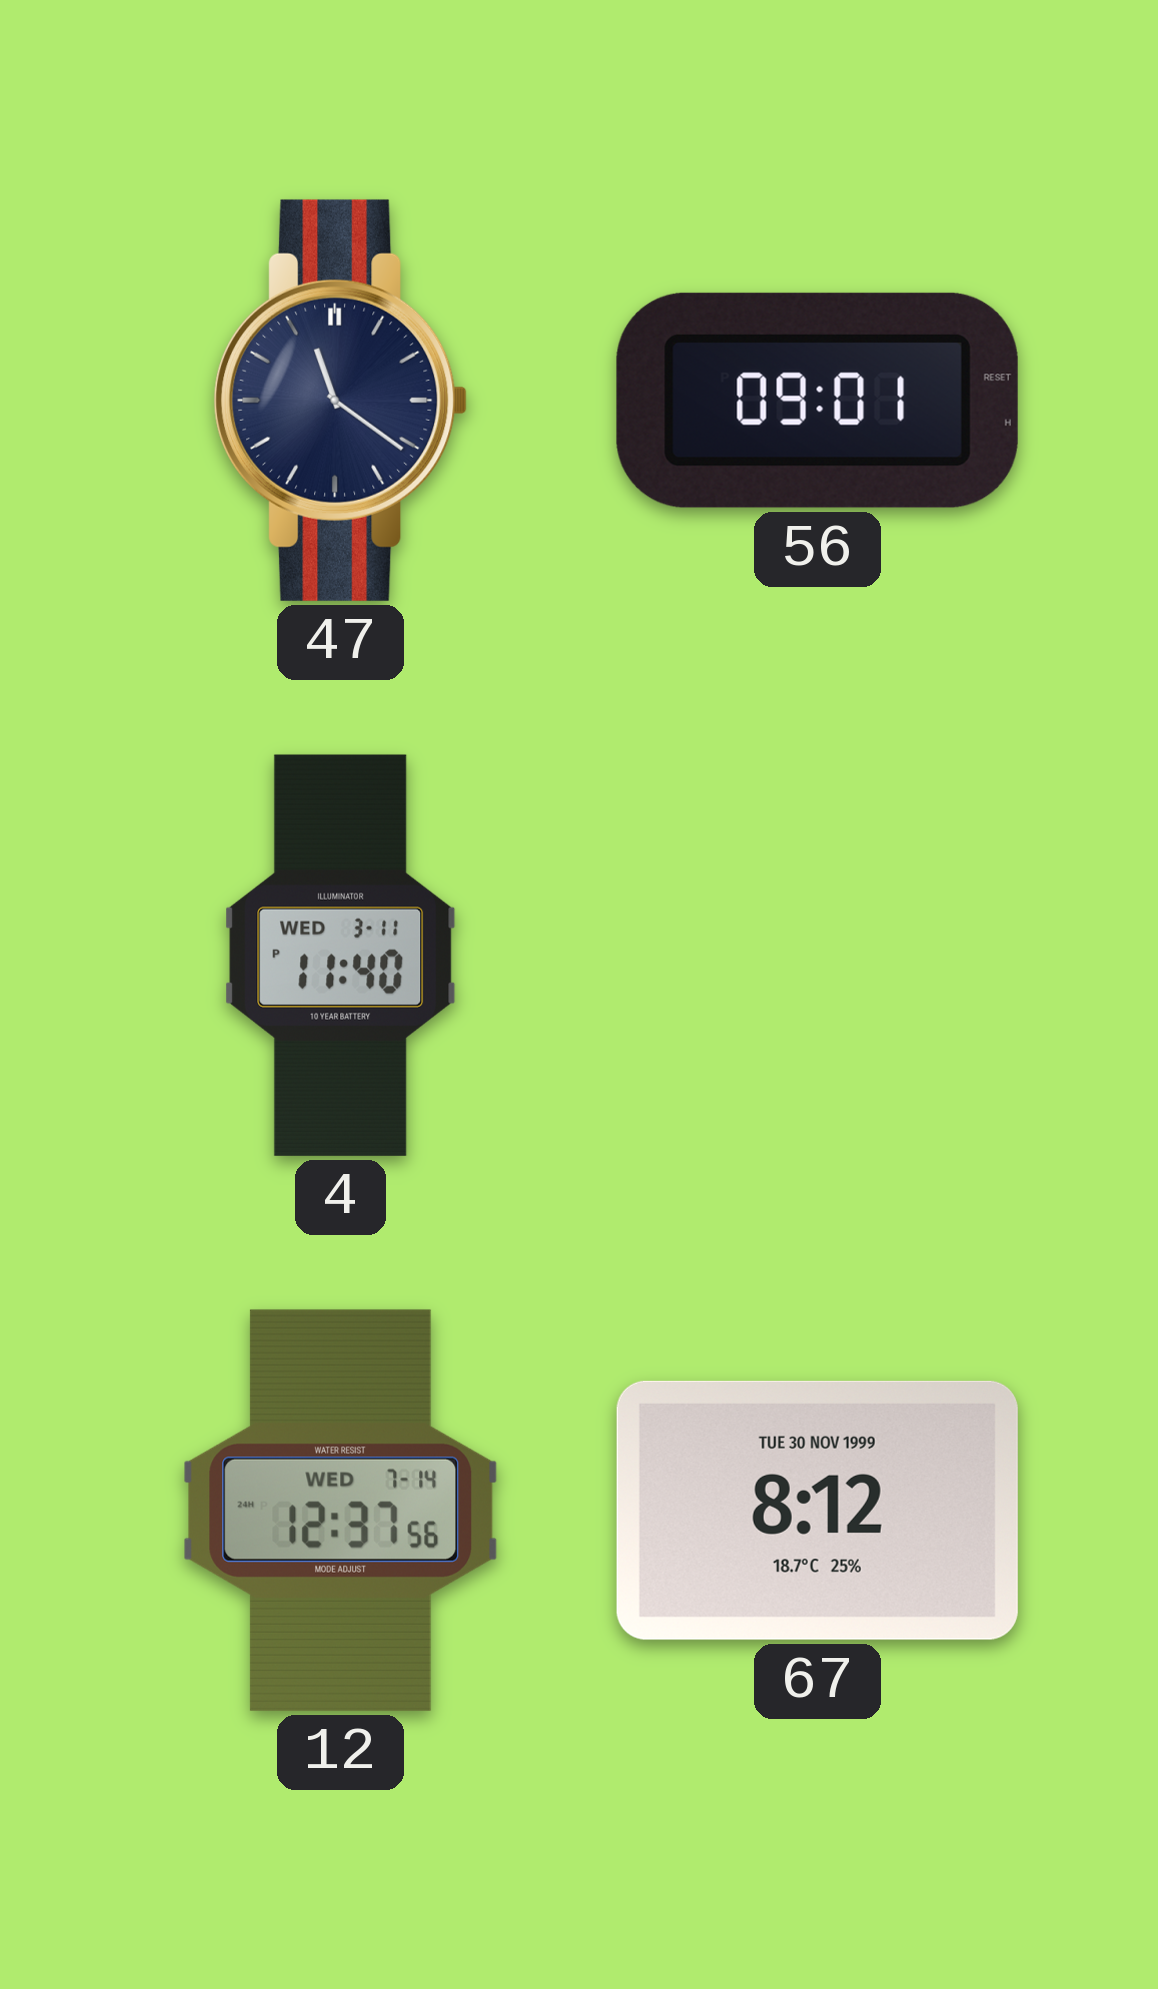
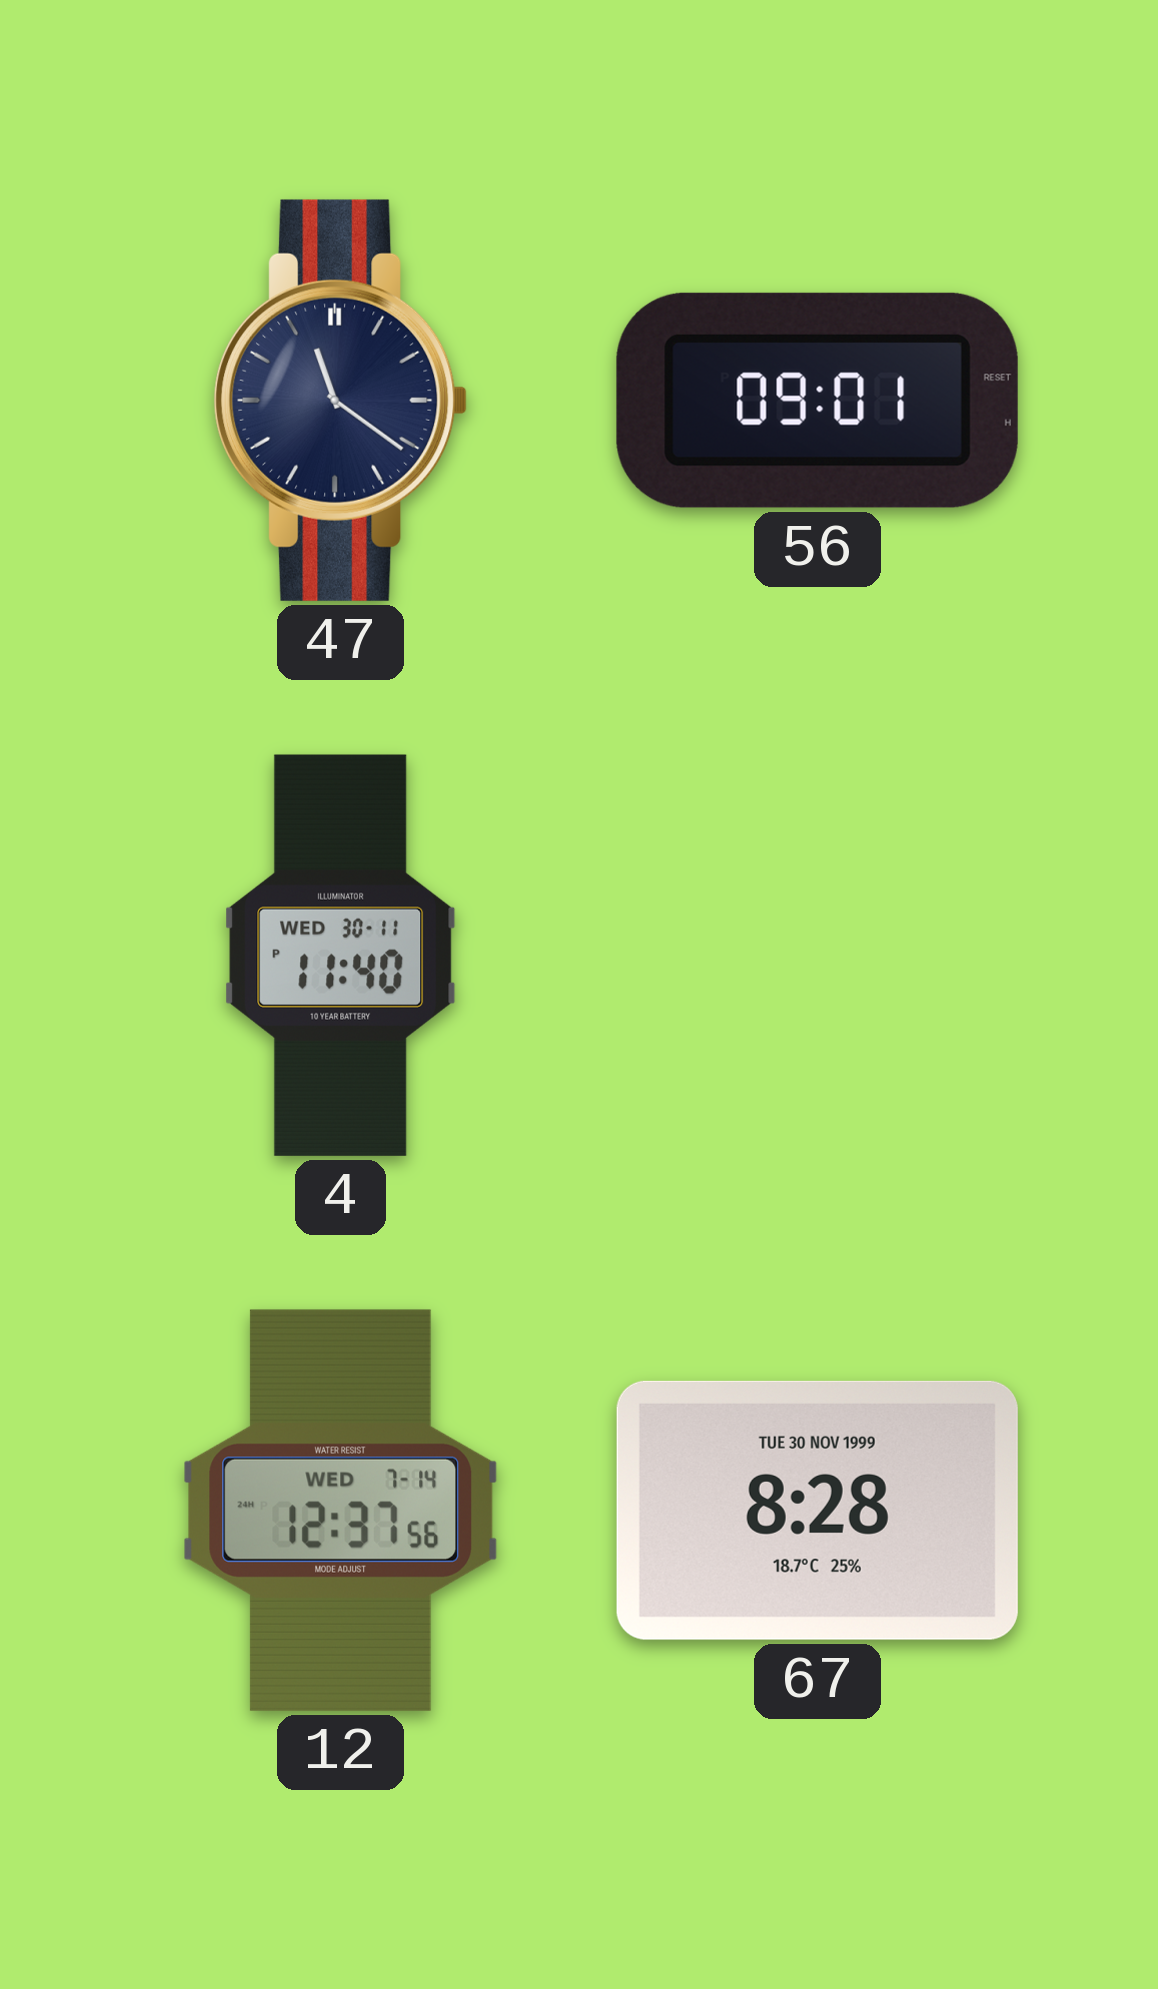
4 date: WED 3-11 -> WED 30-11 (341, 955)
67: 8:12 -> 8:28 (817, 1510)
